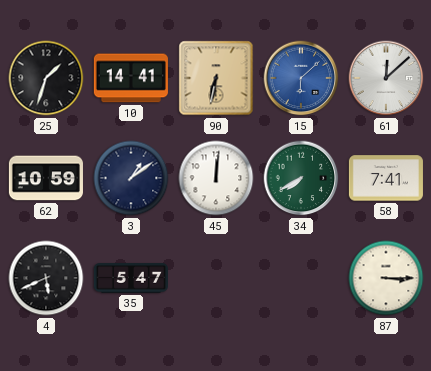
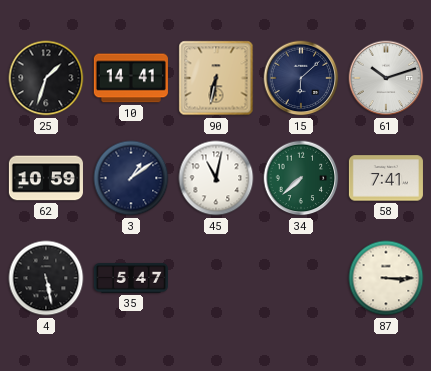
15 dial: blue -> navy (301, 78)
61: 12:08 -> 10:12 (386, 78)
45: 12:01 -> 11:02 (216, 178)
34: 7:40 -> 7:38 (301, 178)
4: 5:41 -> 5:28 (46, 278)
